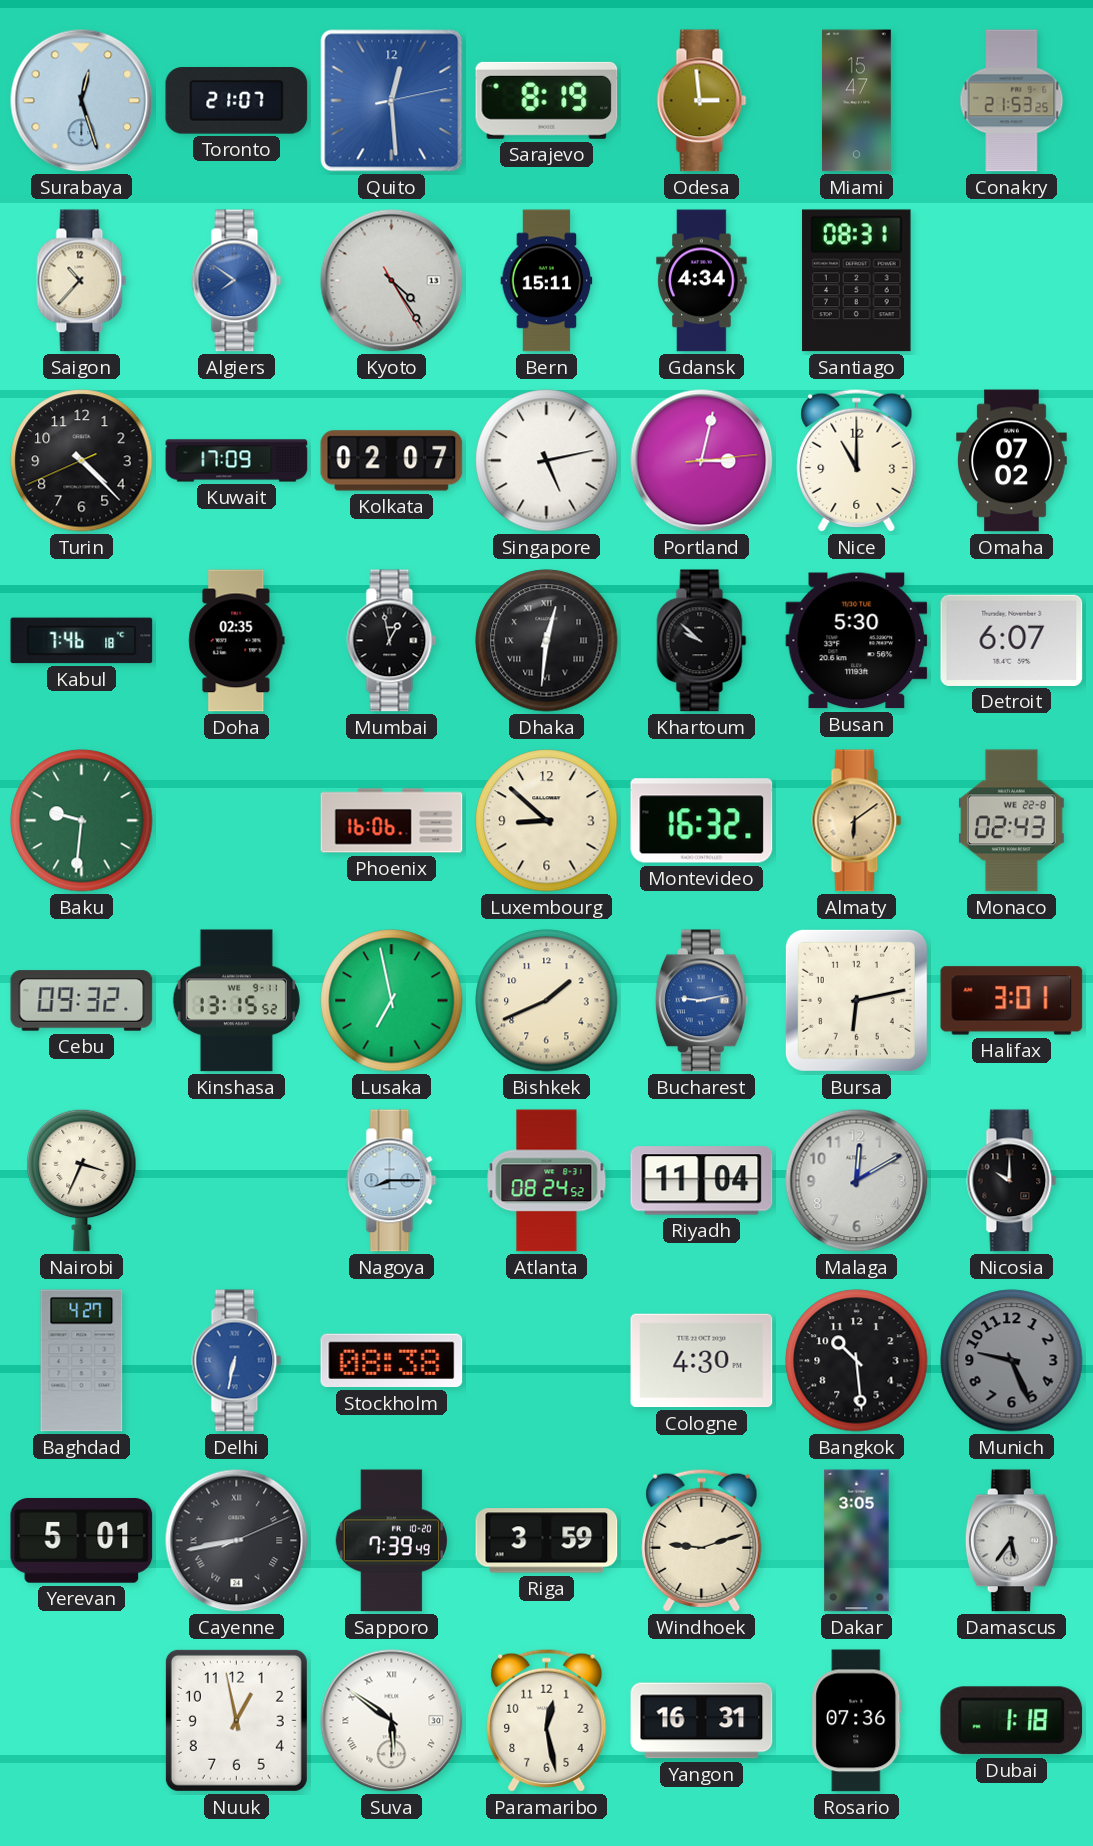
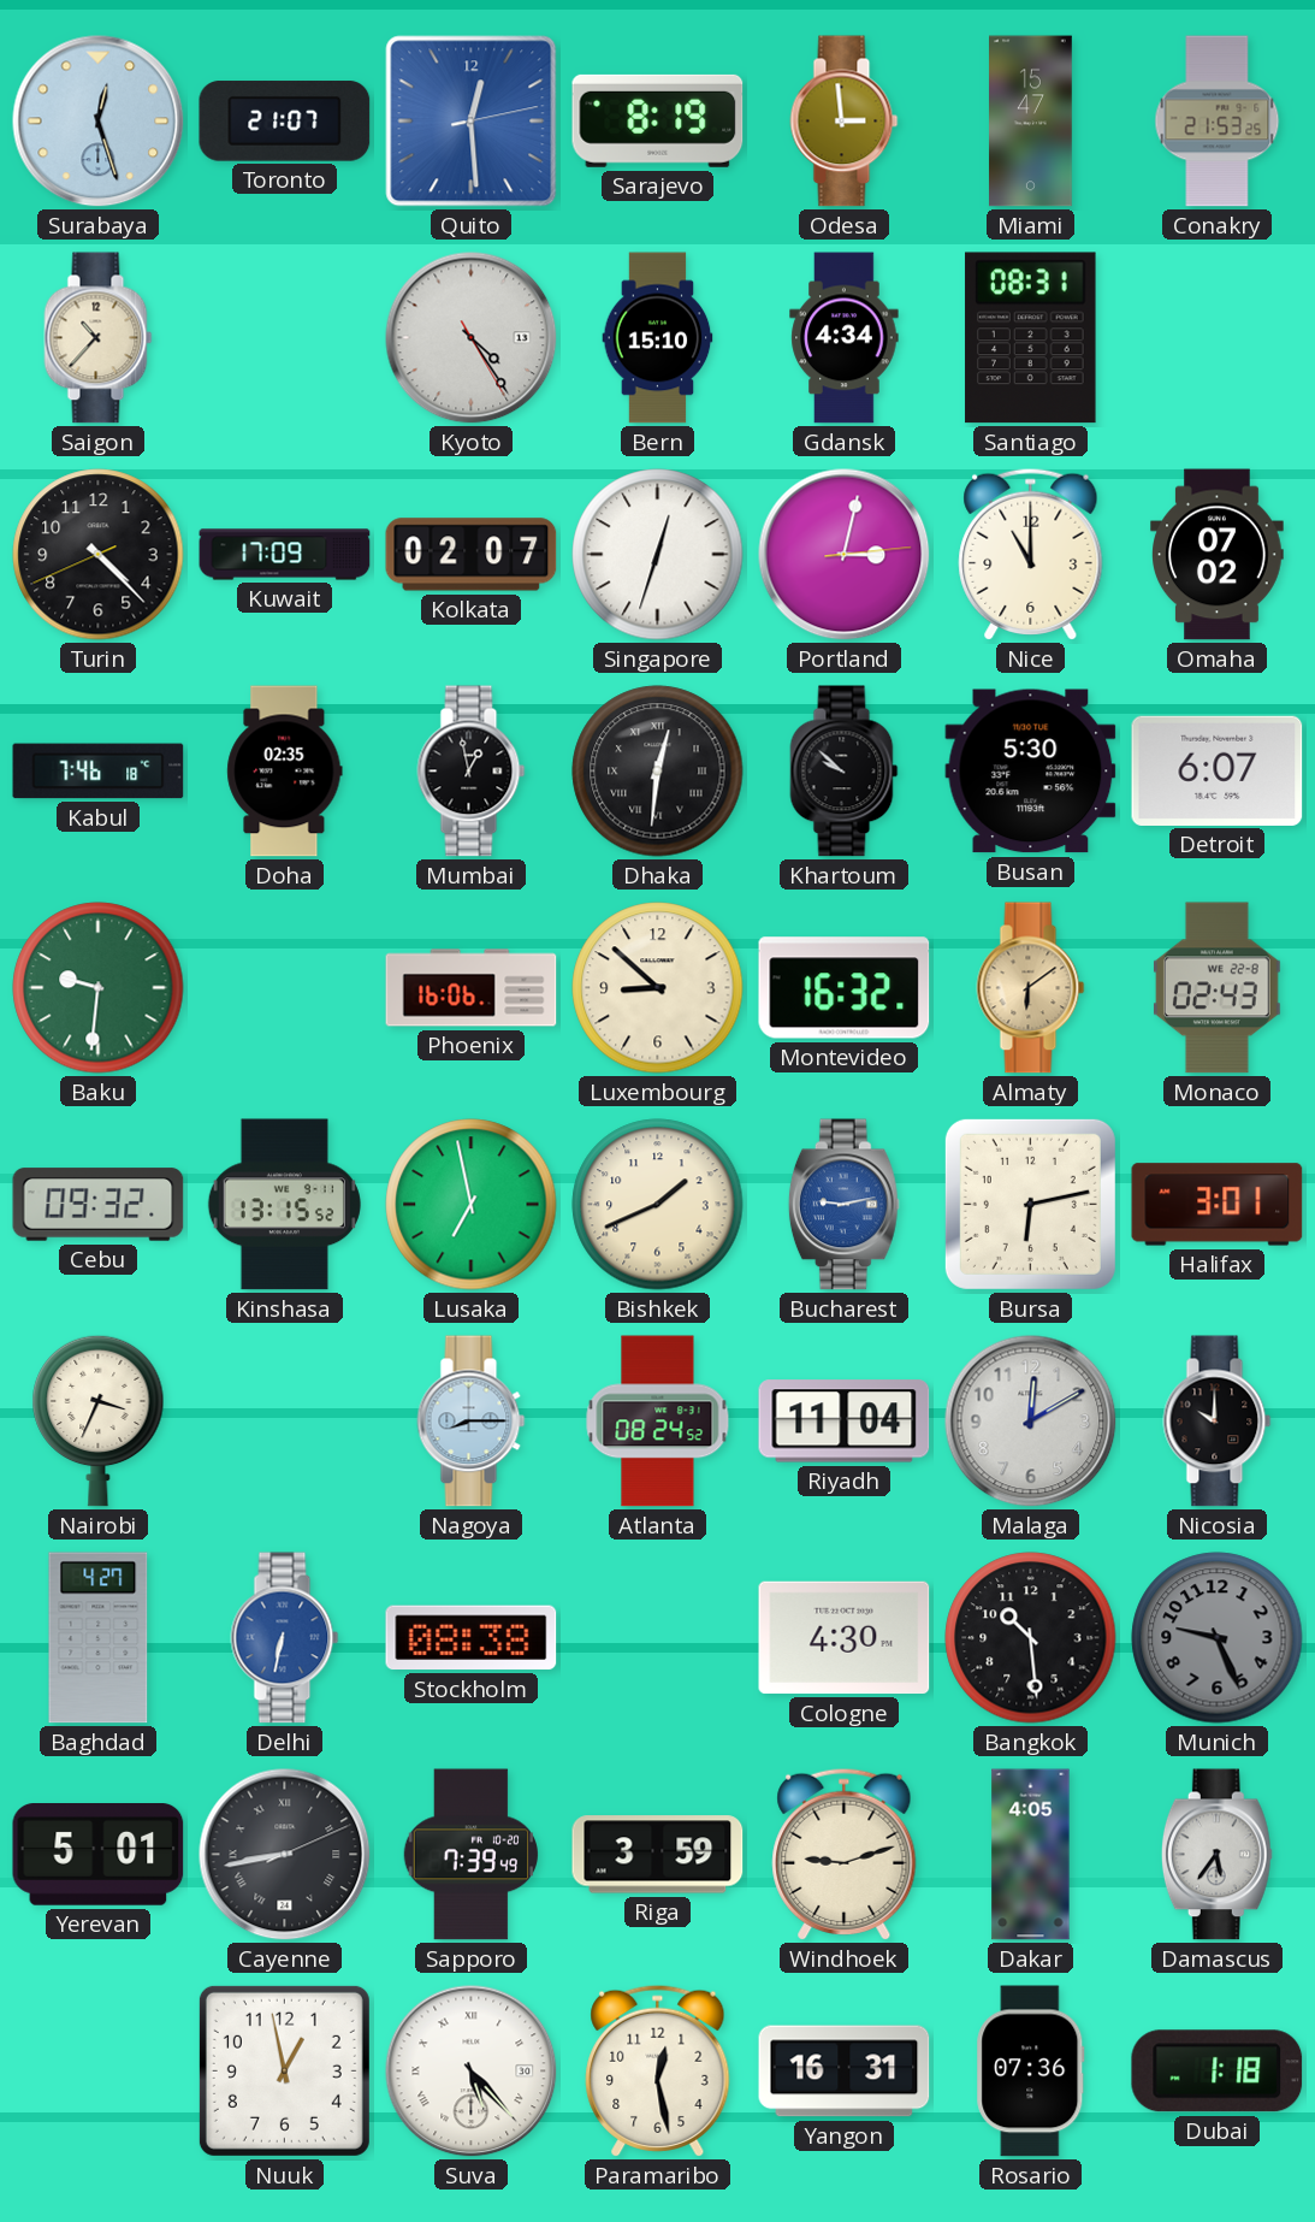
Algiers: 7:51 -> none (237, 281)
Bern: 15:11 -> 15:10 (658, 338)
Singapore: 5:13 -> 12:33 (658, 555)
Dakar: 3:05 -> 4:05 (1031, 1855)
Suva: 5:51 -> 5:23 (472, 2072)
